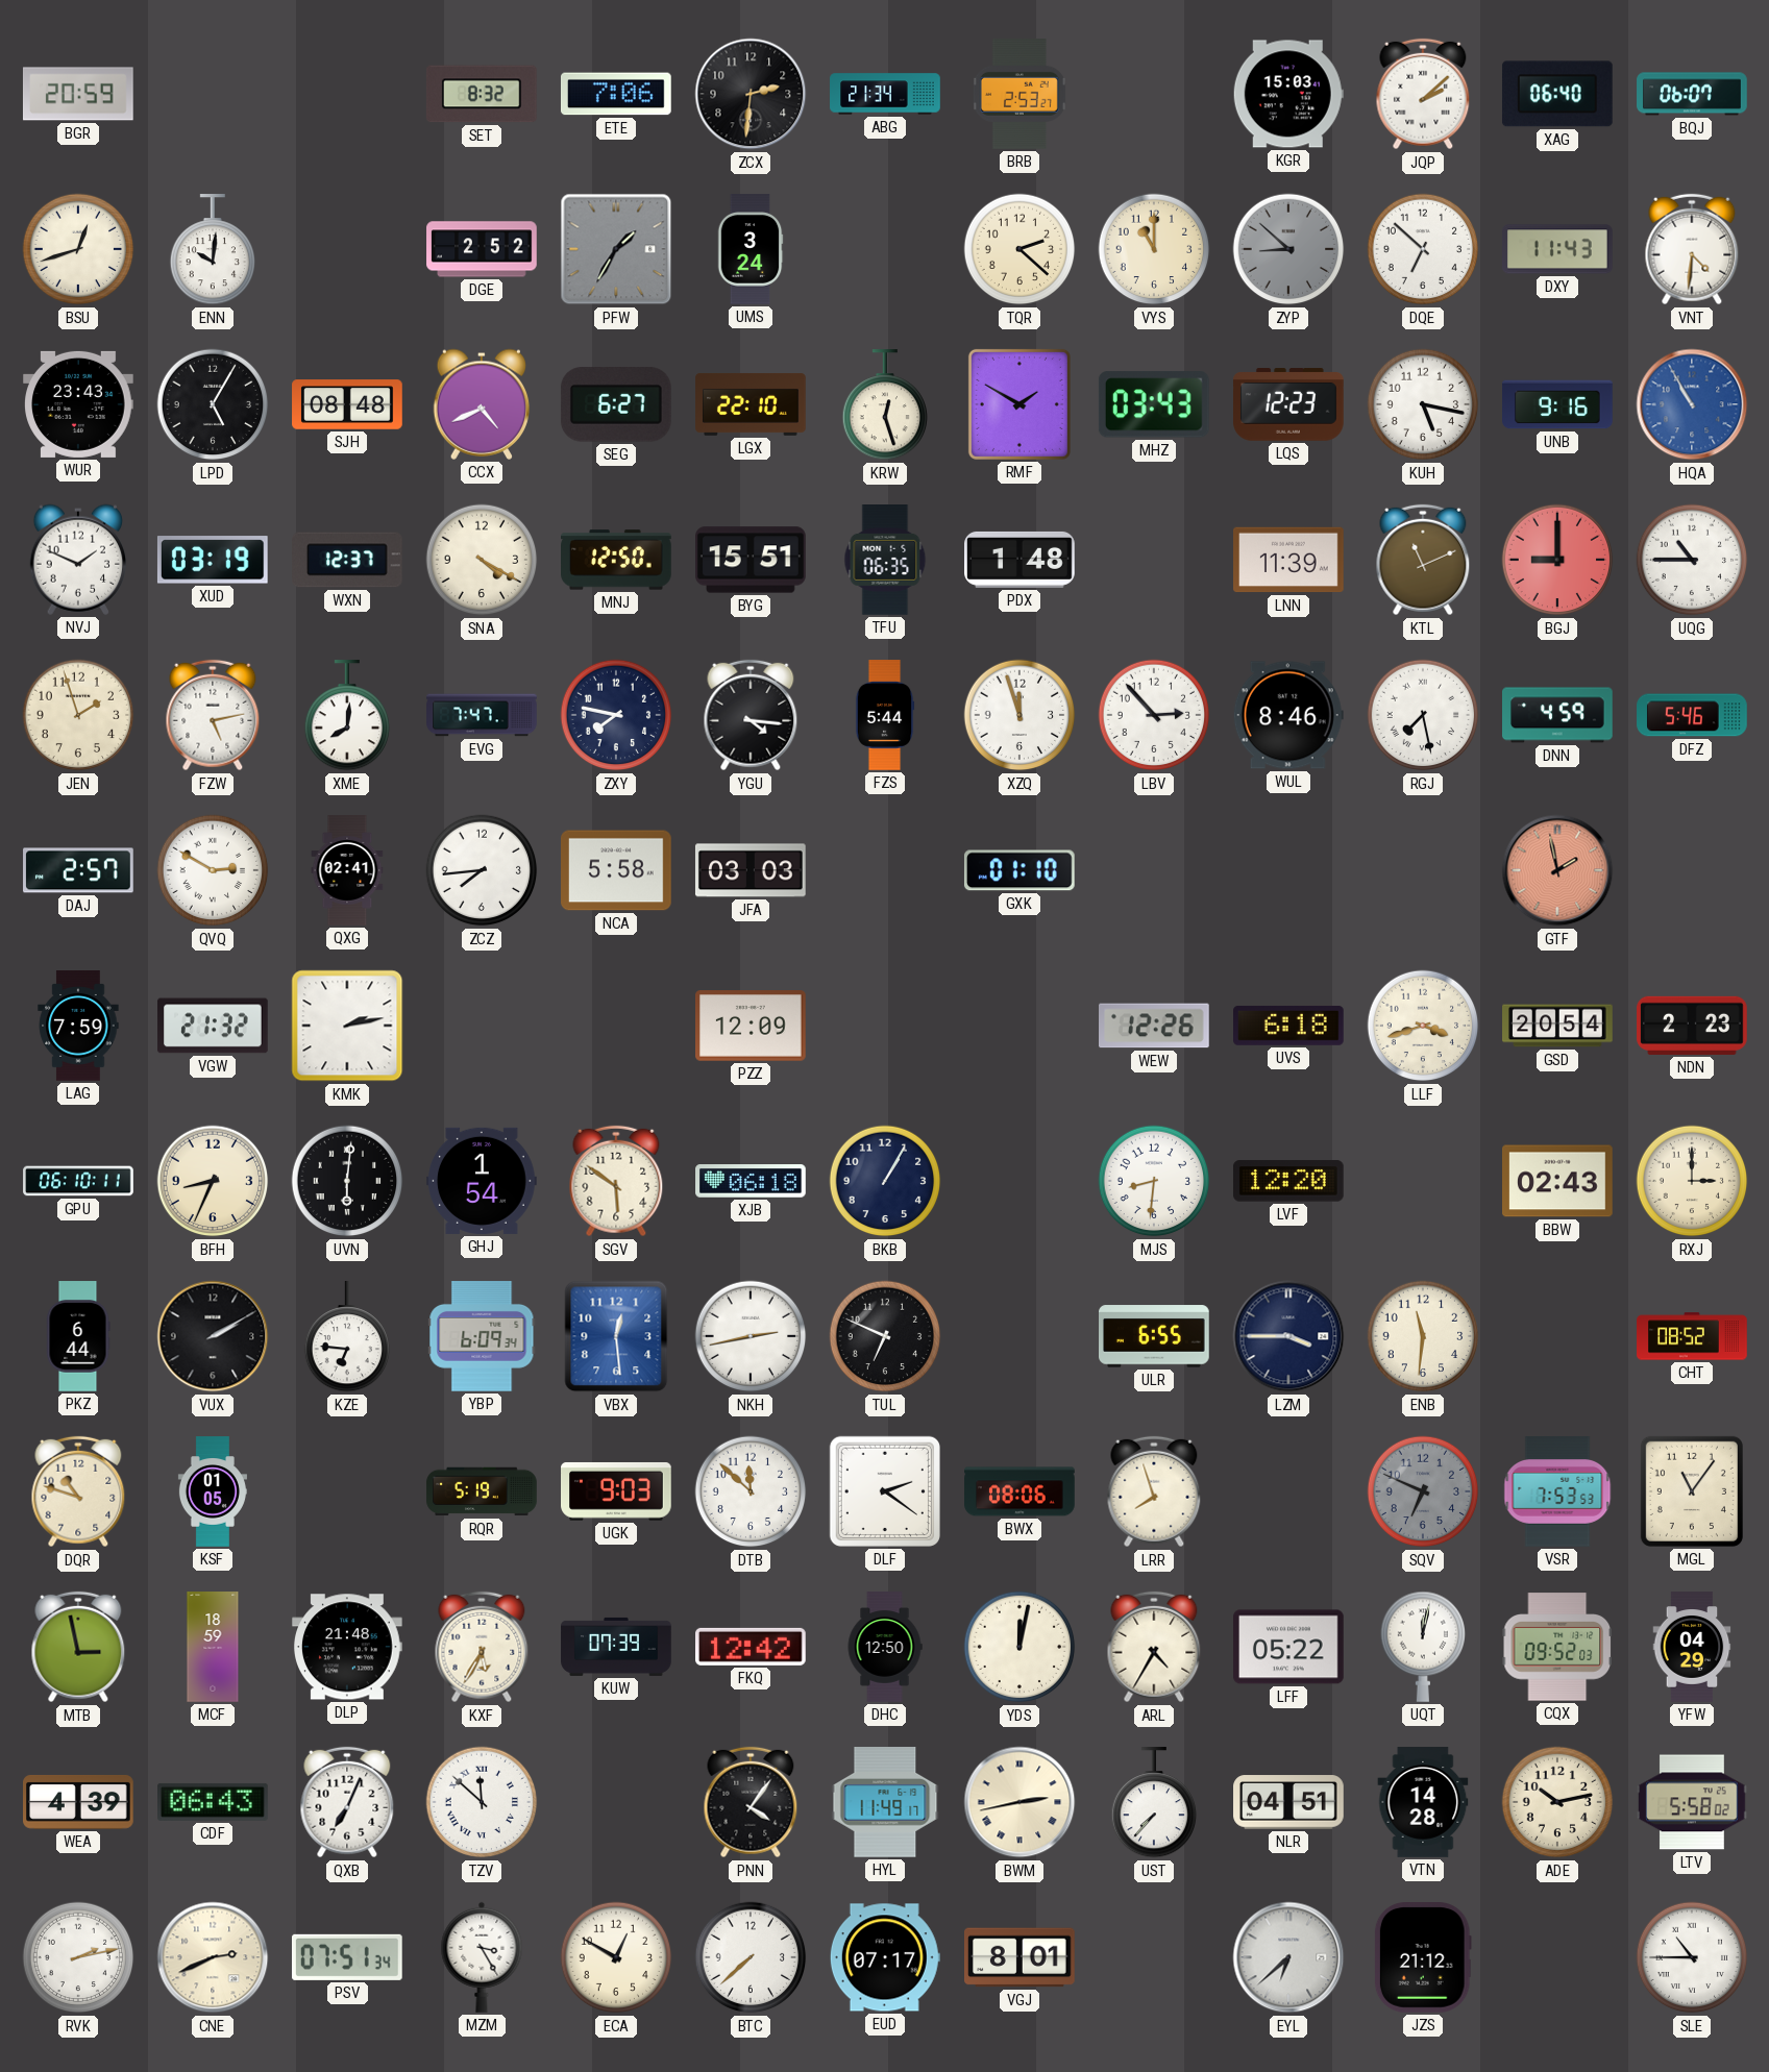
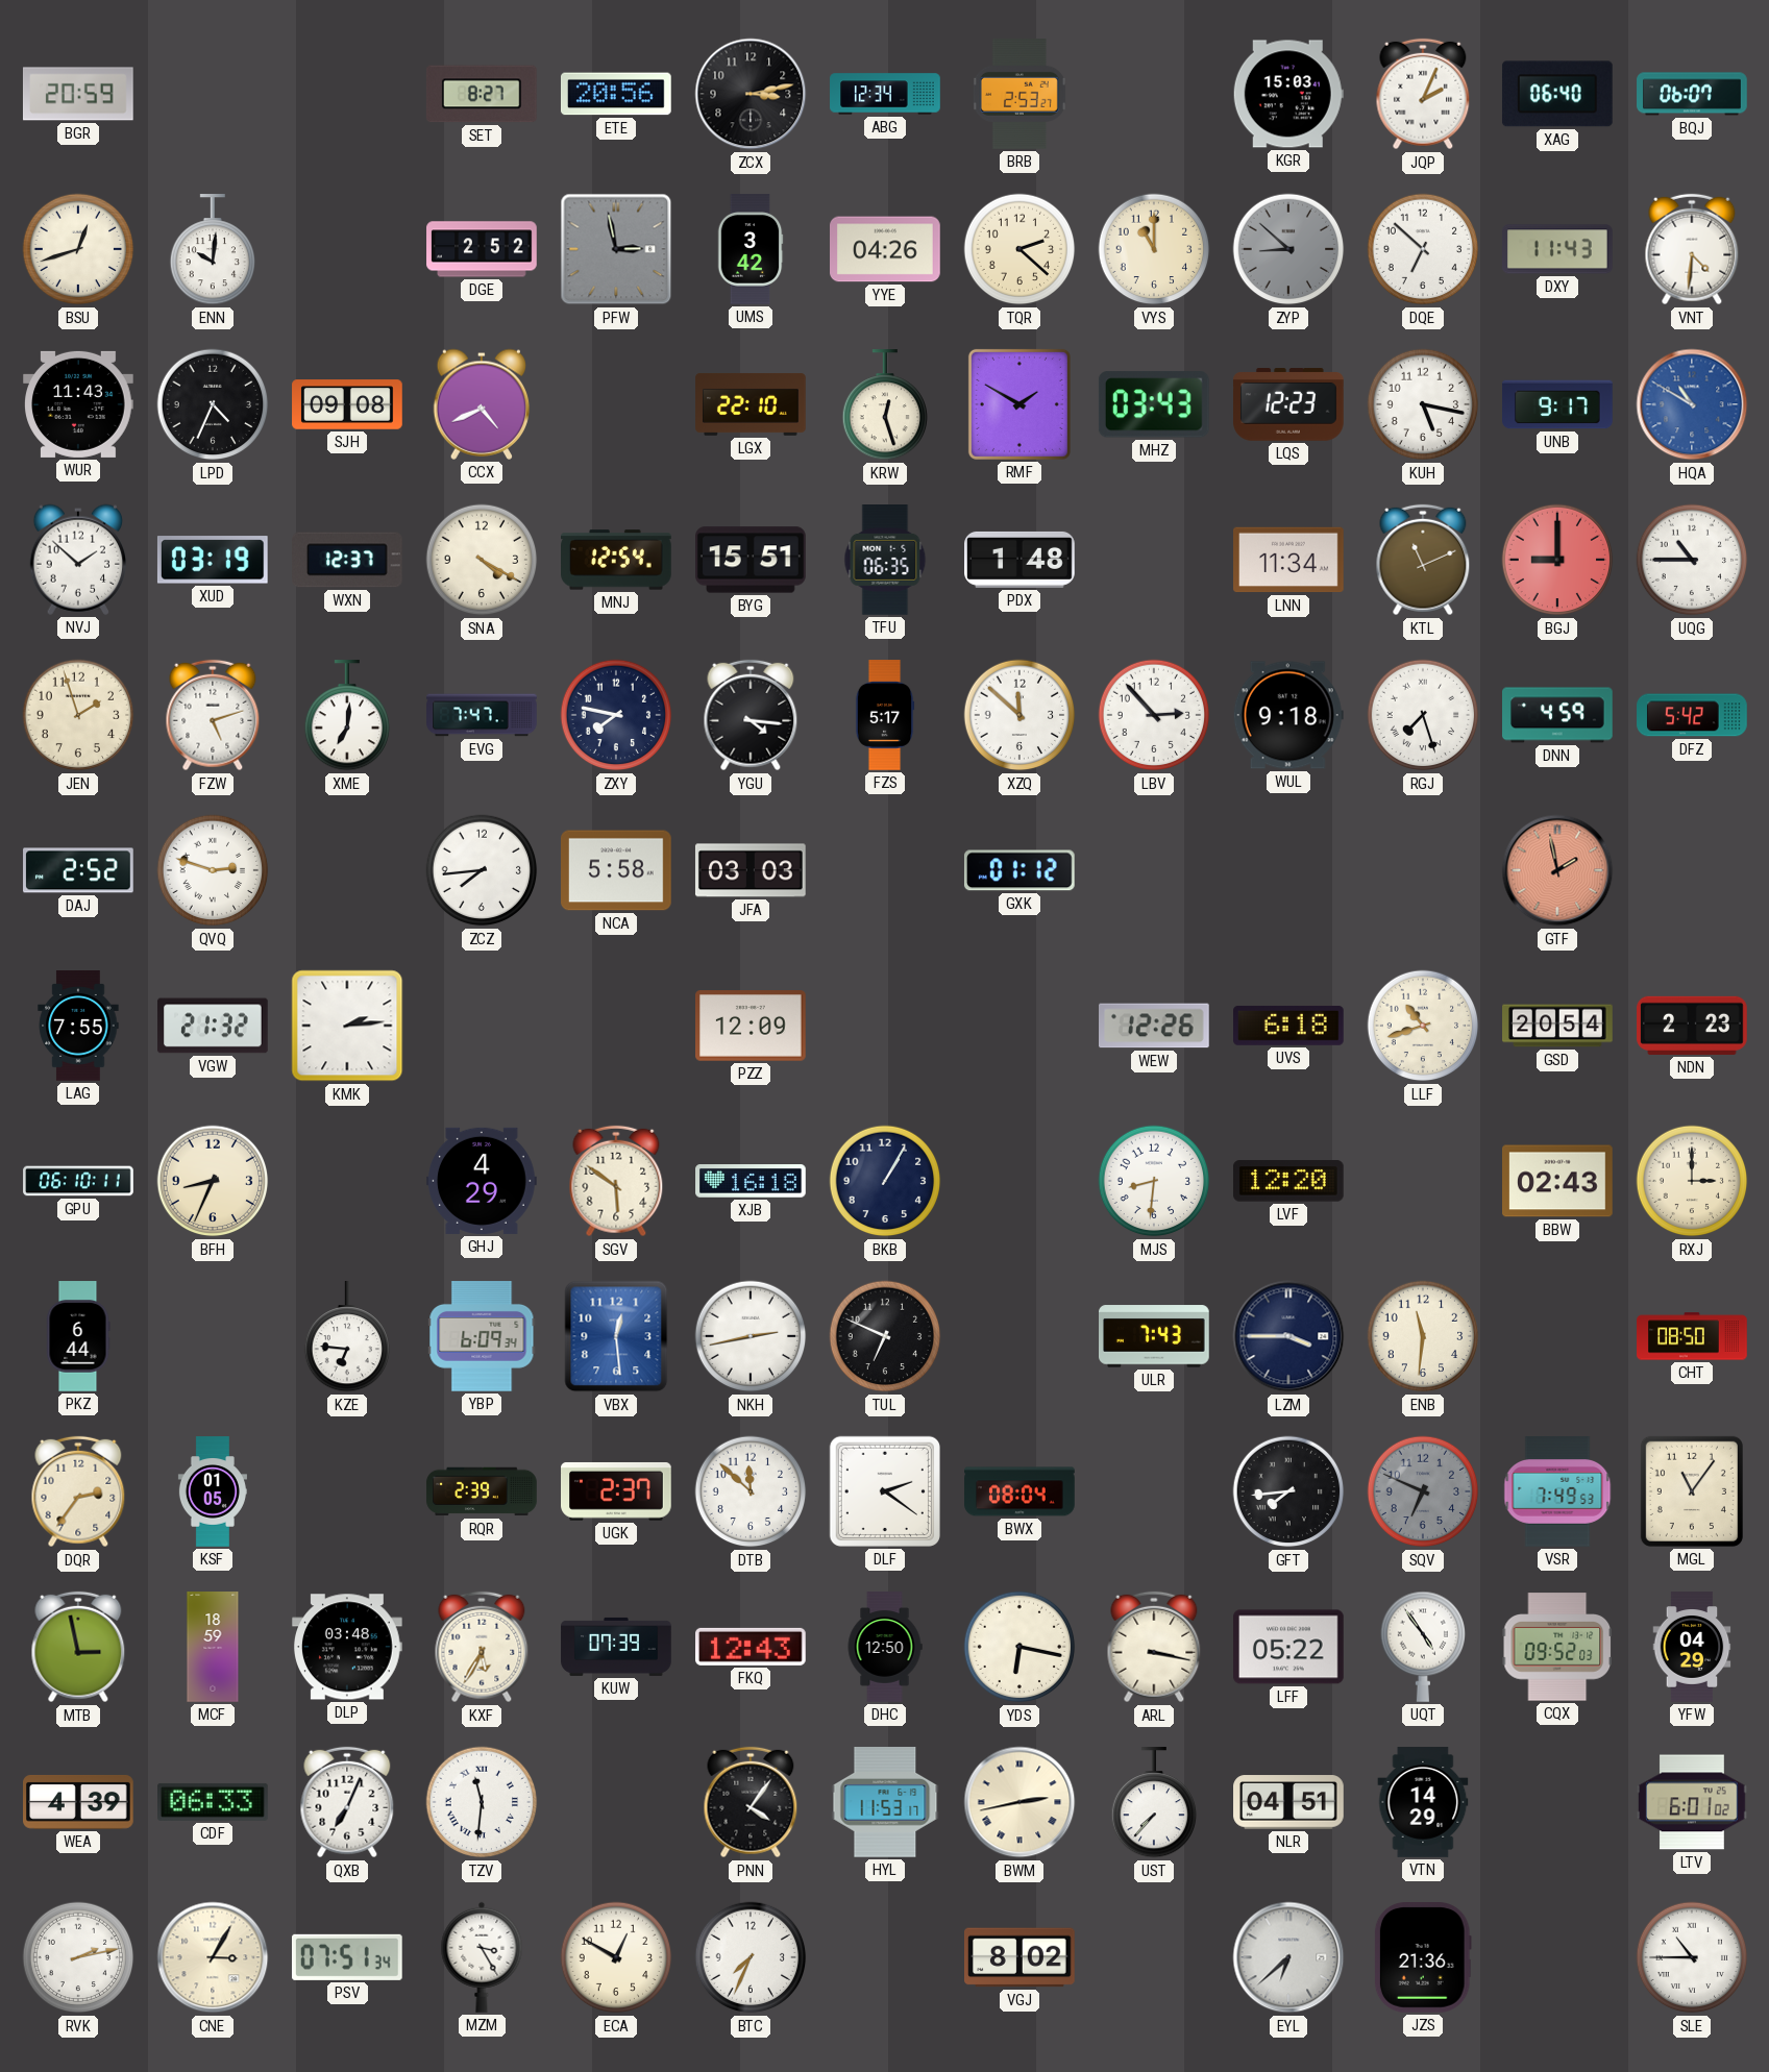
SET: 8:32 -> 8:27 (482, 94)
ETE: 7:06 -> 20:56 (616, 94)
ZCX: 2:31 -> 3:13 (751, 94)
ABG: 21:34 -> 12:34 (885, 94)
JQP: 2:08 -> 2:04 (1423, 94)
PFW: 1:35 -> 2:58 (616, 249)
UMS: 3:24 -> 3:42 (751, 249)
YYE: none -> 04:26 (886, 249)
WUR: 23:43 -> 11:43 (79, 404)
LPD: 5:05 -> 4:34 (213, 404)
SJH: 08:48 -> 09:08 (347, 404)
SEG: 6:27 -> none (616, 404)
UNB: 9:16 -> 9:17 (1557, 404)
HQA: 10:55 -> 10:50 (1692, 404)
NVJ: 1:49 -> 1:52 (78, 560)
MNJ: 12:50 -> 12:54 (617, 560)
LNN: 11:39 -> 11:34 (1289, 560)
FZW: 5:13 -> 5:12 (213, 715)
XME: 8:01 -> 7:01 (346, 716)
FZS: 5:44 -> 5:17 (885, 715)
XZQ: 11:57 -> 11:52 (1019, 715)
WUL: 8:46 -> 9:18 (1288, 715)
RGJ: 7:28 -> 7:27 (1423, 715)
DFZ: 5:46 -> 5:42 (1692, 715)
DAJ: 2:57 -> 2:52 (78, 870)
QVQ: 2:50 -> 2:48 (213, 870)
QXG: 02:41 -> none (347, 870)
GXK: 01:10 -> 01:12 (1019, 870)
LAG: 7:59 -> 7:55 (78, 1026)
KMK: 2:13 -> 2:14 (347, 1026)
LLF: 3:42 -> 10:42 (1423, 1026)
UVN: 6:01 -> none (347, 1181)
GHJ: 1:54 -> 4:29 (483, 1181)
XJB: 06:18 -> 16:18 (751, 1181)
VUX: 2:10 -> none (213, 1336)
ULR: 6:55 -> 7:43 (1155, 1336)
CHT: 08:52 -> 08:50 (1692, 1336)
DQR: 10:48 -> 2:36 (78, 1491)
RQR: 5:19 -> 2:39 (482, 1491)
UGK: 9:03 -> 2:37 (617, 1491)
BWX: 08:06 -> 08:04 (1019, 1491)
LRR: 7:57 -> none (1154, 1491)
GFT: none -> 7:44 (1288, 1491)
VSR: 7:53 -> 7:49 (1557, 1491)
DLP: 21:48 -> 03:48 (347, 1647)
FKQ: 12:42 -> 12:43 (752, 1647)
YDS: 12:02 -> 6:17 (1019, 1647)
ARL: 4:35 -> 3:17 (1154, 1647)
UQT: 12:02 -> 4:54 (1422, 1647)
CDF: 06:43 -> 06:33 (214, 1802)
TZV: 11:52 -> 11:31 (482, 1802)
HYL: 11:49 -> 11:53 (885, 1803)
VTN: 14:28 -> 14:29 (1423, 1802)
ADE: 10:13 -> none (1557, 1802)
LTV: 5:58 -> 6:01 (1693, 1802)
CNE: 2:41 -> 3:05 (213, 1957)
BTC: 7:38 -> 7:34 (751, 1957)
EUD: 07:17 -> none (885, 1957)
VGJ: 8:01 -> 8:02 (1021, 1957)
JZS: 21:12 -> 21:36 (1423, 1958)
